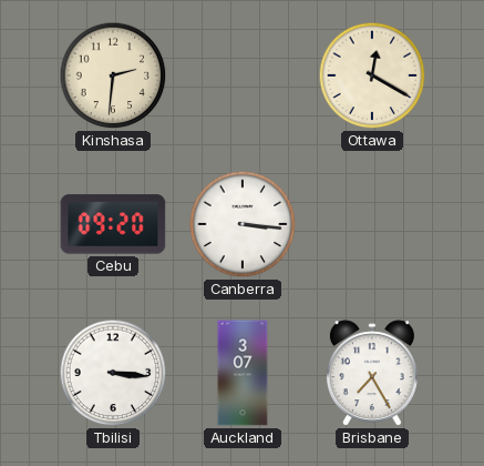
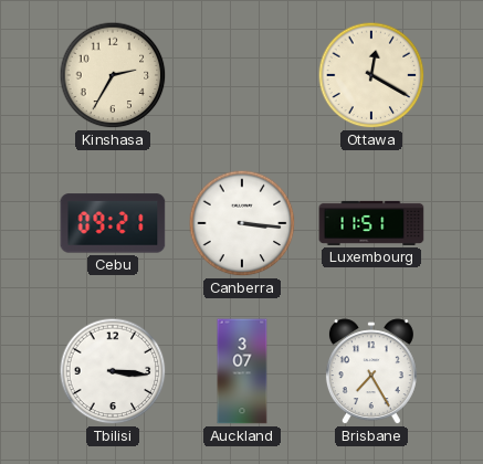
Kinshasa: 2:31 -> 2:35 (113, 75)
Cebu: 09:20 -> 09:21 (113, 223)
Luxembourg: none -> 11:51 (371, 223)
